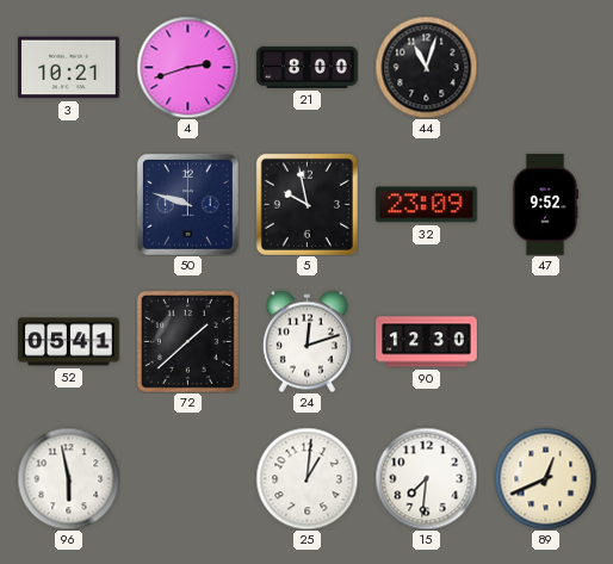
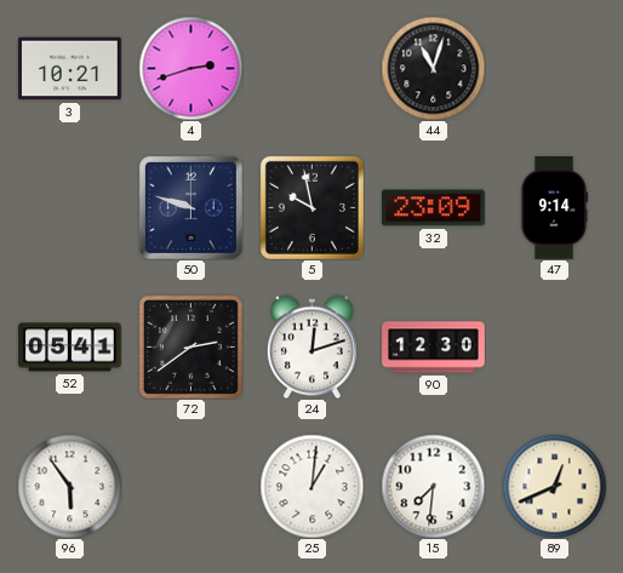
21: 8:00 -> none (308, 67)
47: 9:52 -> 9:14 (554, 208)
72: 1:38 -> 2:39 (190, 346)
96: 5:58 -> 5:54 (69, 486)
